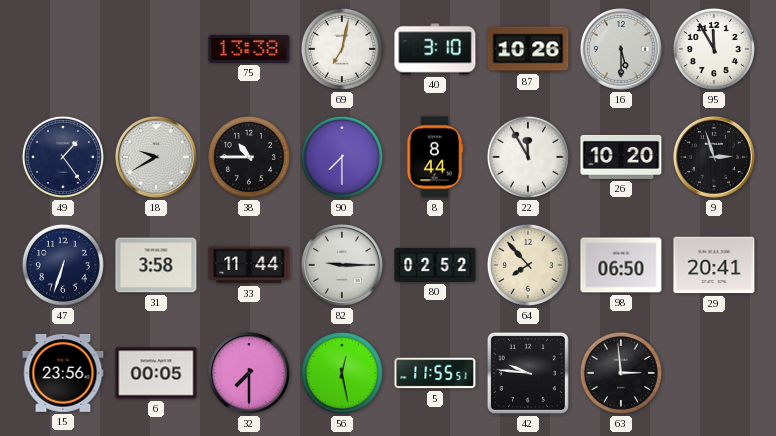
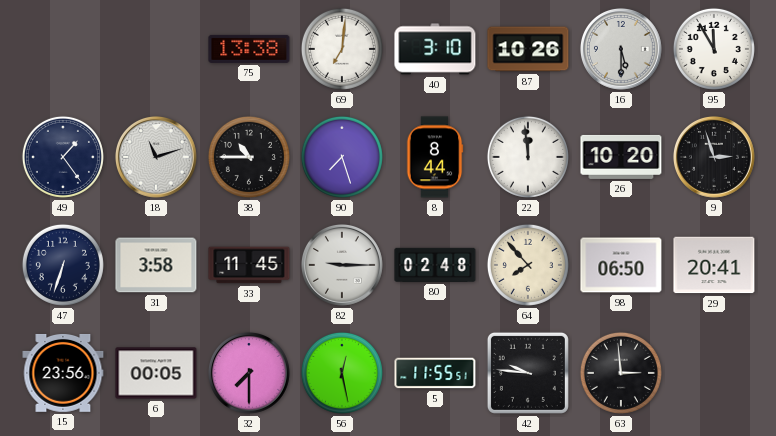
69: 7:02 -> 7:01 (342, 49)
18: 9:40 -> 11:12 (156, 157)
90: 7:30 -> 7:27 (342, 157)
22: 11:55 -> 11:59 (528, 157)
33: 11:44 -> 11:45 (249, 265)
80: 02:52 -> 02:48 (435, 265)
